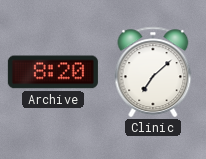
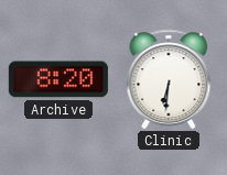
Clinic: 7:08 -> 6:31 (169, 79)
